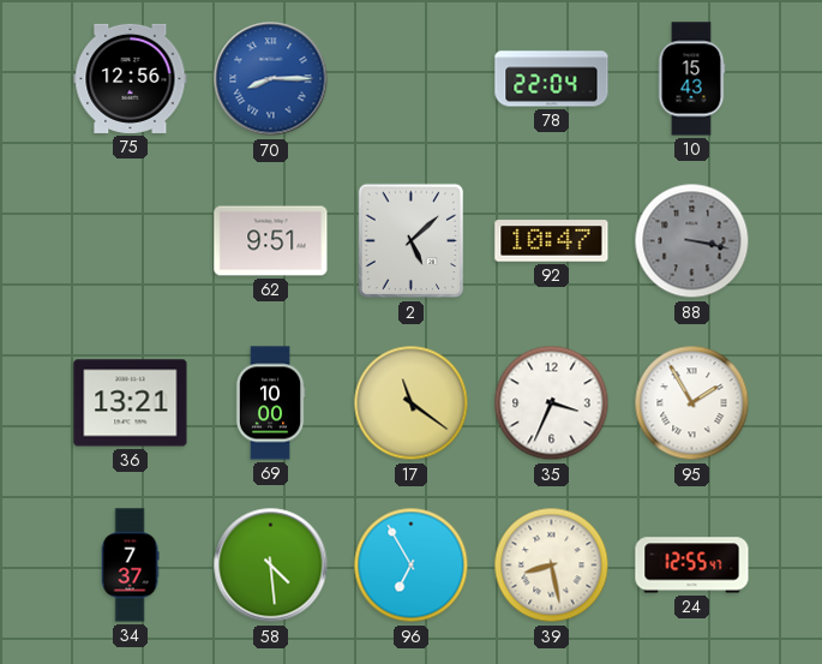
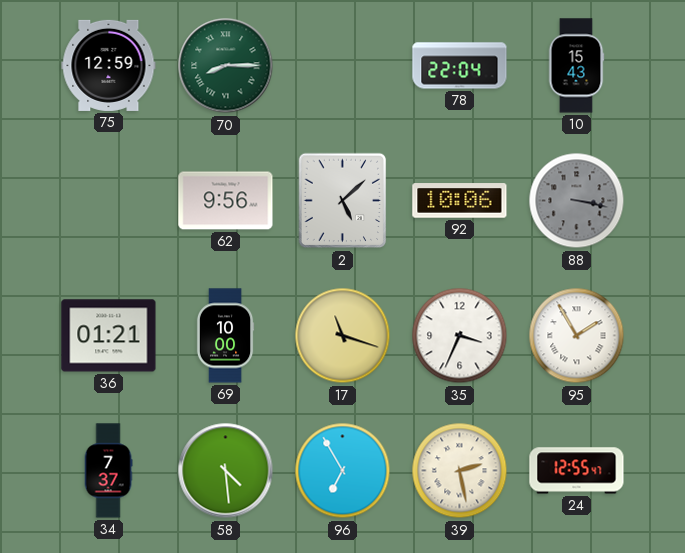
75: 12:56 -> 12:59 (109, 65)
70 dial: blue -> green (226, 66)
62: 9:51 -> 9:56 (226, 201)
92: 10:47 -> 10:06 (460, 201)
36: 13:21 -> 01:21 (109, 336)
17: 11:21 -> 11:18 (343, 336)
39: 8:28 -> 2:28 (460, 471)
